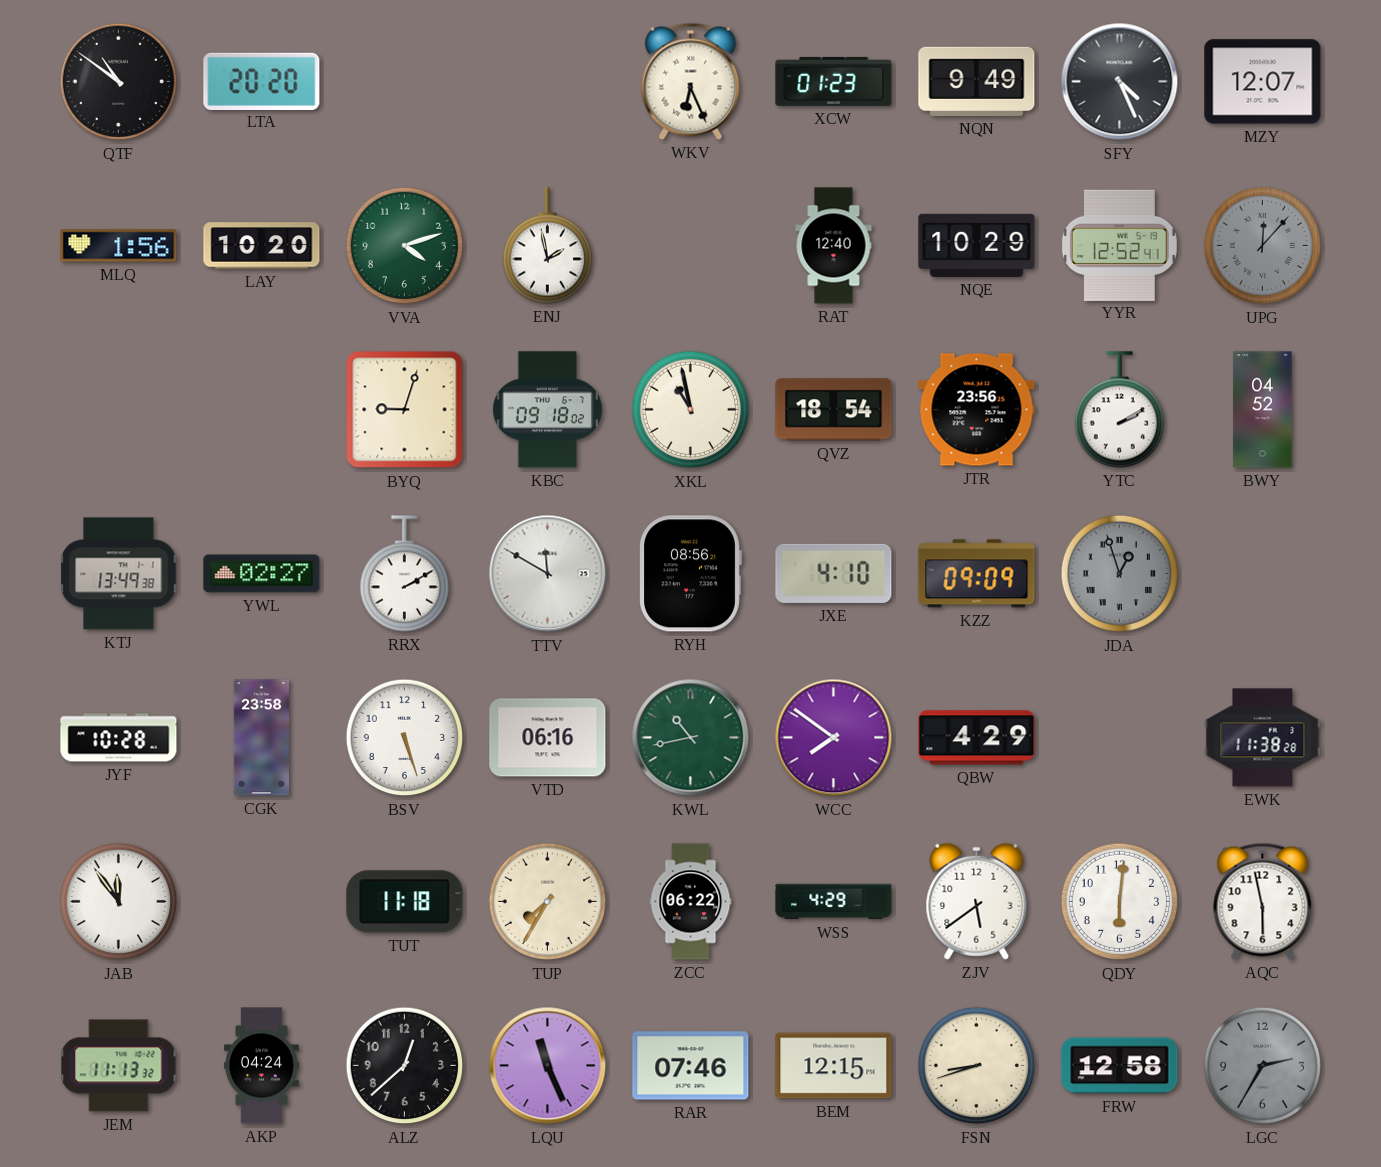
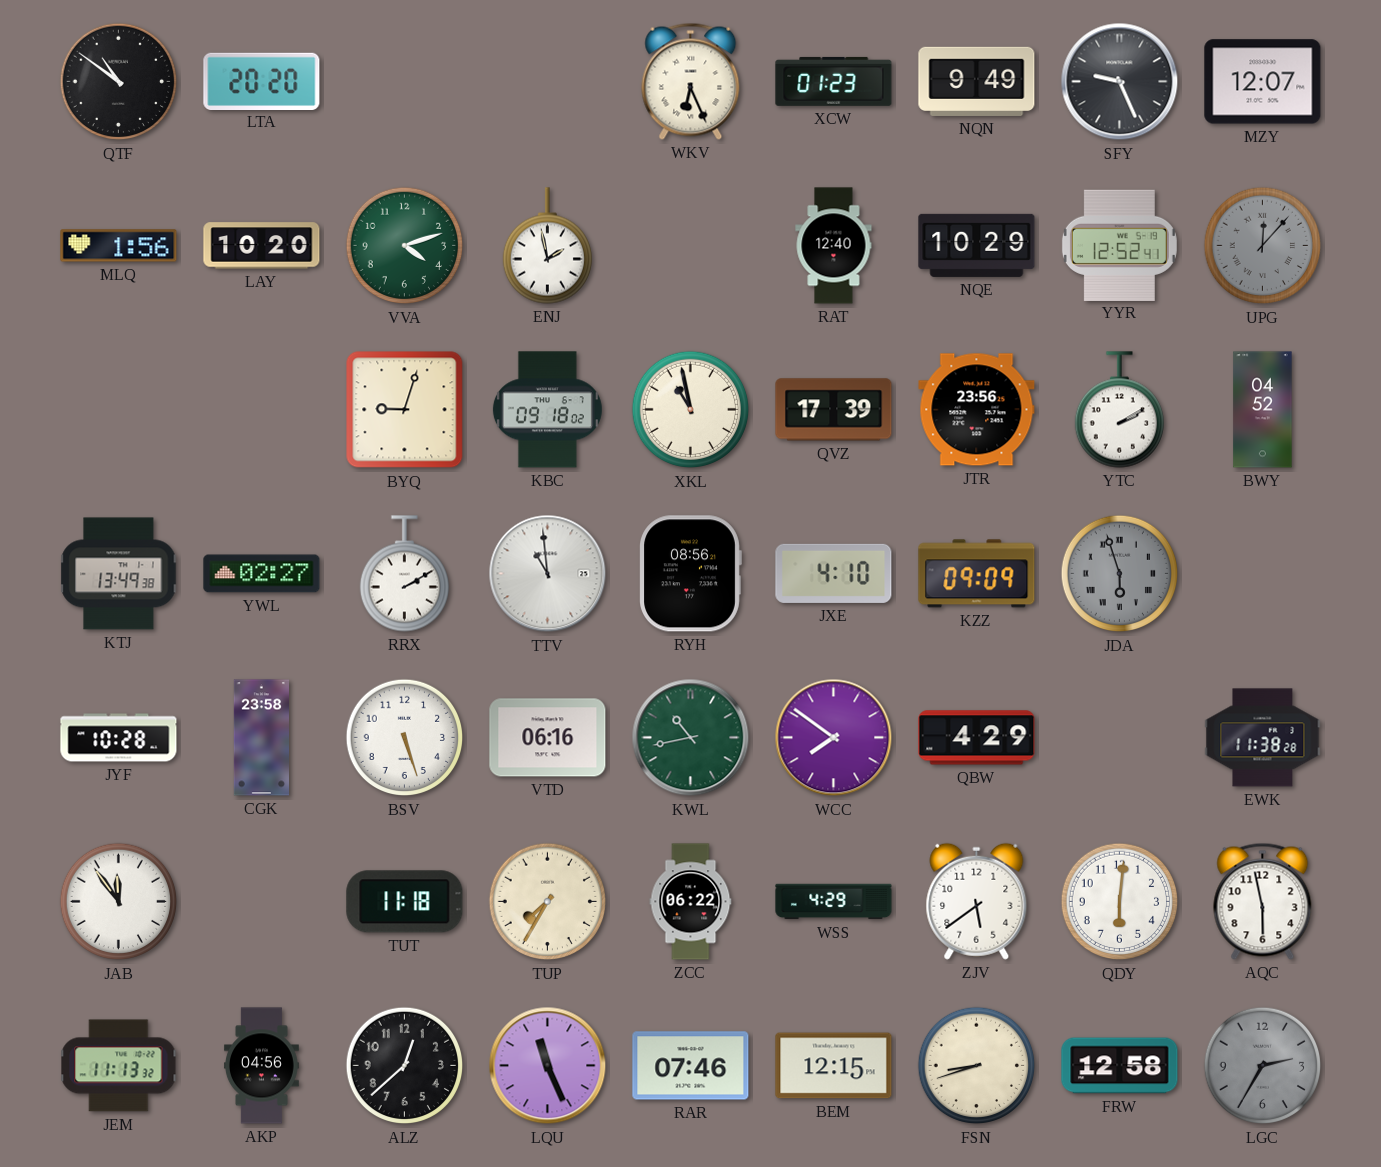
SFY: 4:26 -> 9:26 (1120, 82)
QVZ: 18:54 -> 17:39 (834, 410)
TTV: 11:50 -> 10:59 (548, 574)
JDA: 12:57 -> 5:57 (1120, 574)
AKP: 04:24 -> 04:56 (262, 1066)
